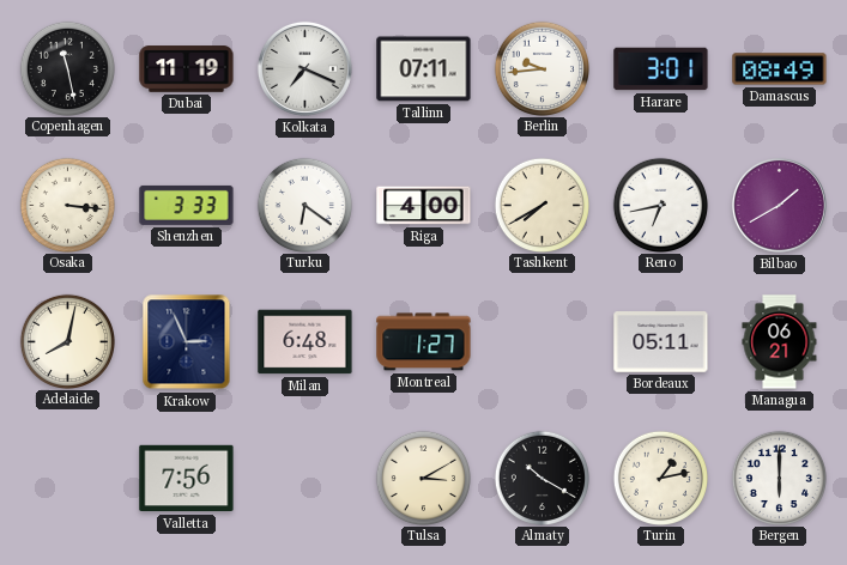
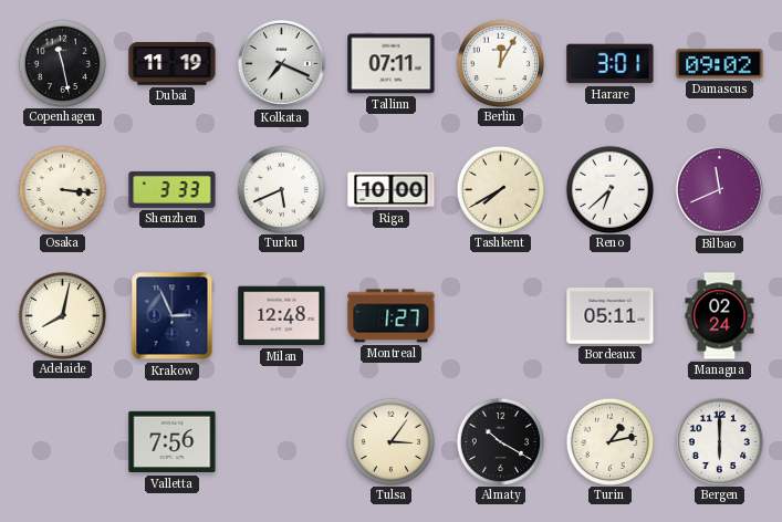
Berlin: 9:44 -> 12:05 (500, 63)
Damascus: 08:49 -> 09:02 (720, 64)
Turku: 6:21 -> 5:41 (281, 189)
Riga: 4:00 -> 10:00 (392, 190)
Reno: 6:43 -> 6:38 (609, 189)
Bilbao: 1:40 -> 11:41 (719, 189)
Milan: 6:48 -> 12:48 (282, 316)
Managua: 06:21 -> 02:24 (720, 316)
Tulsa: 3:10 -> 3:06 (390, 441)
